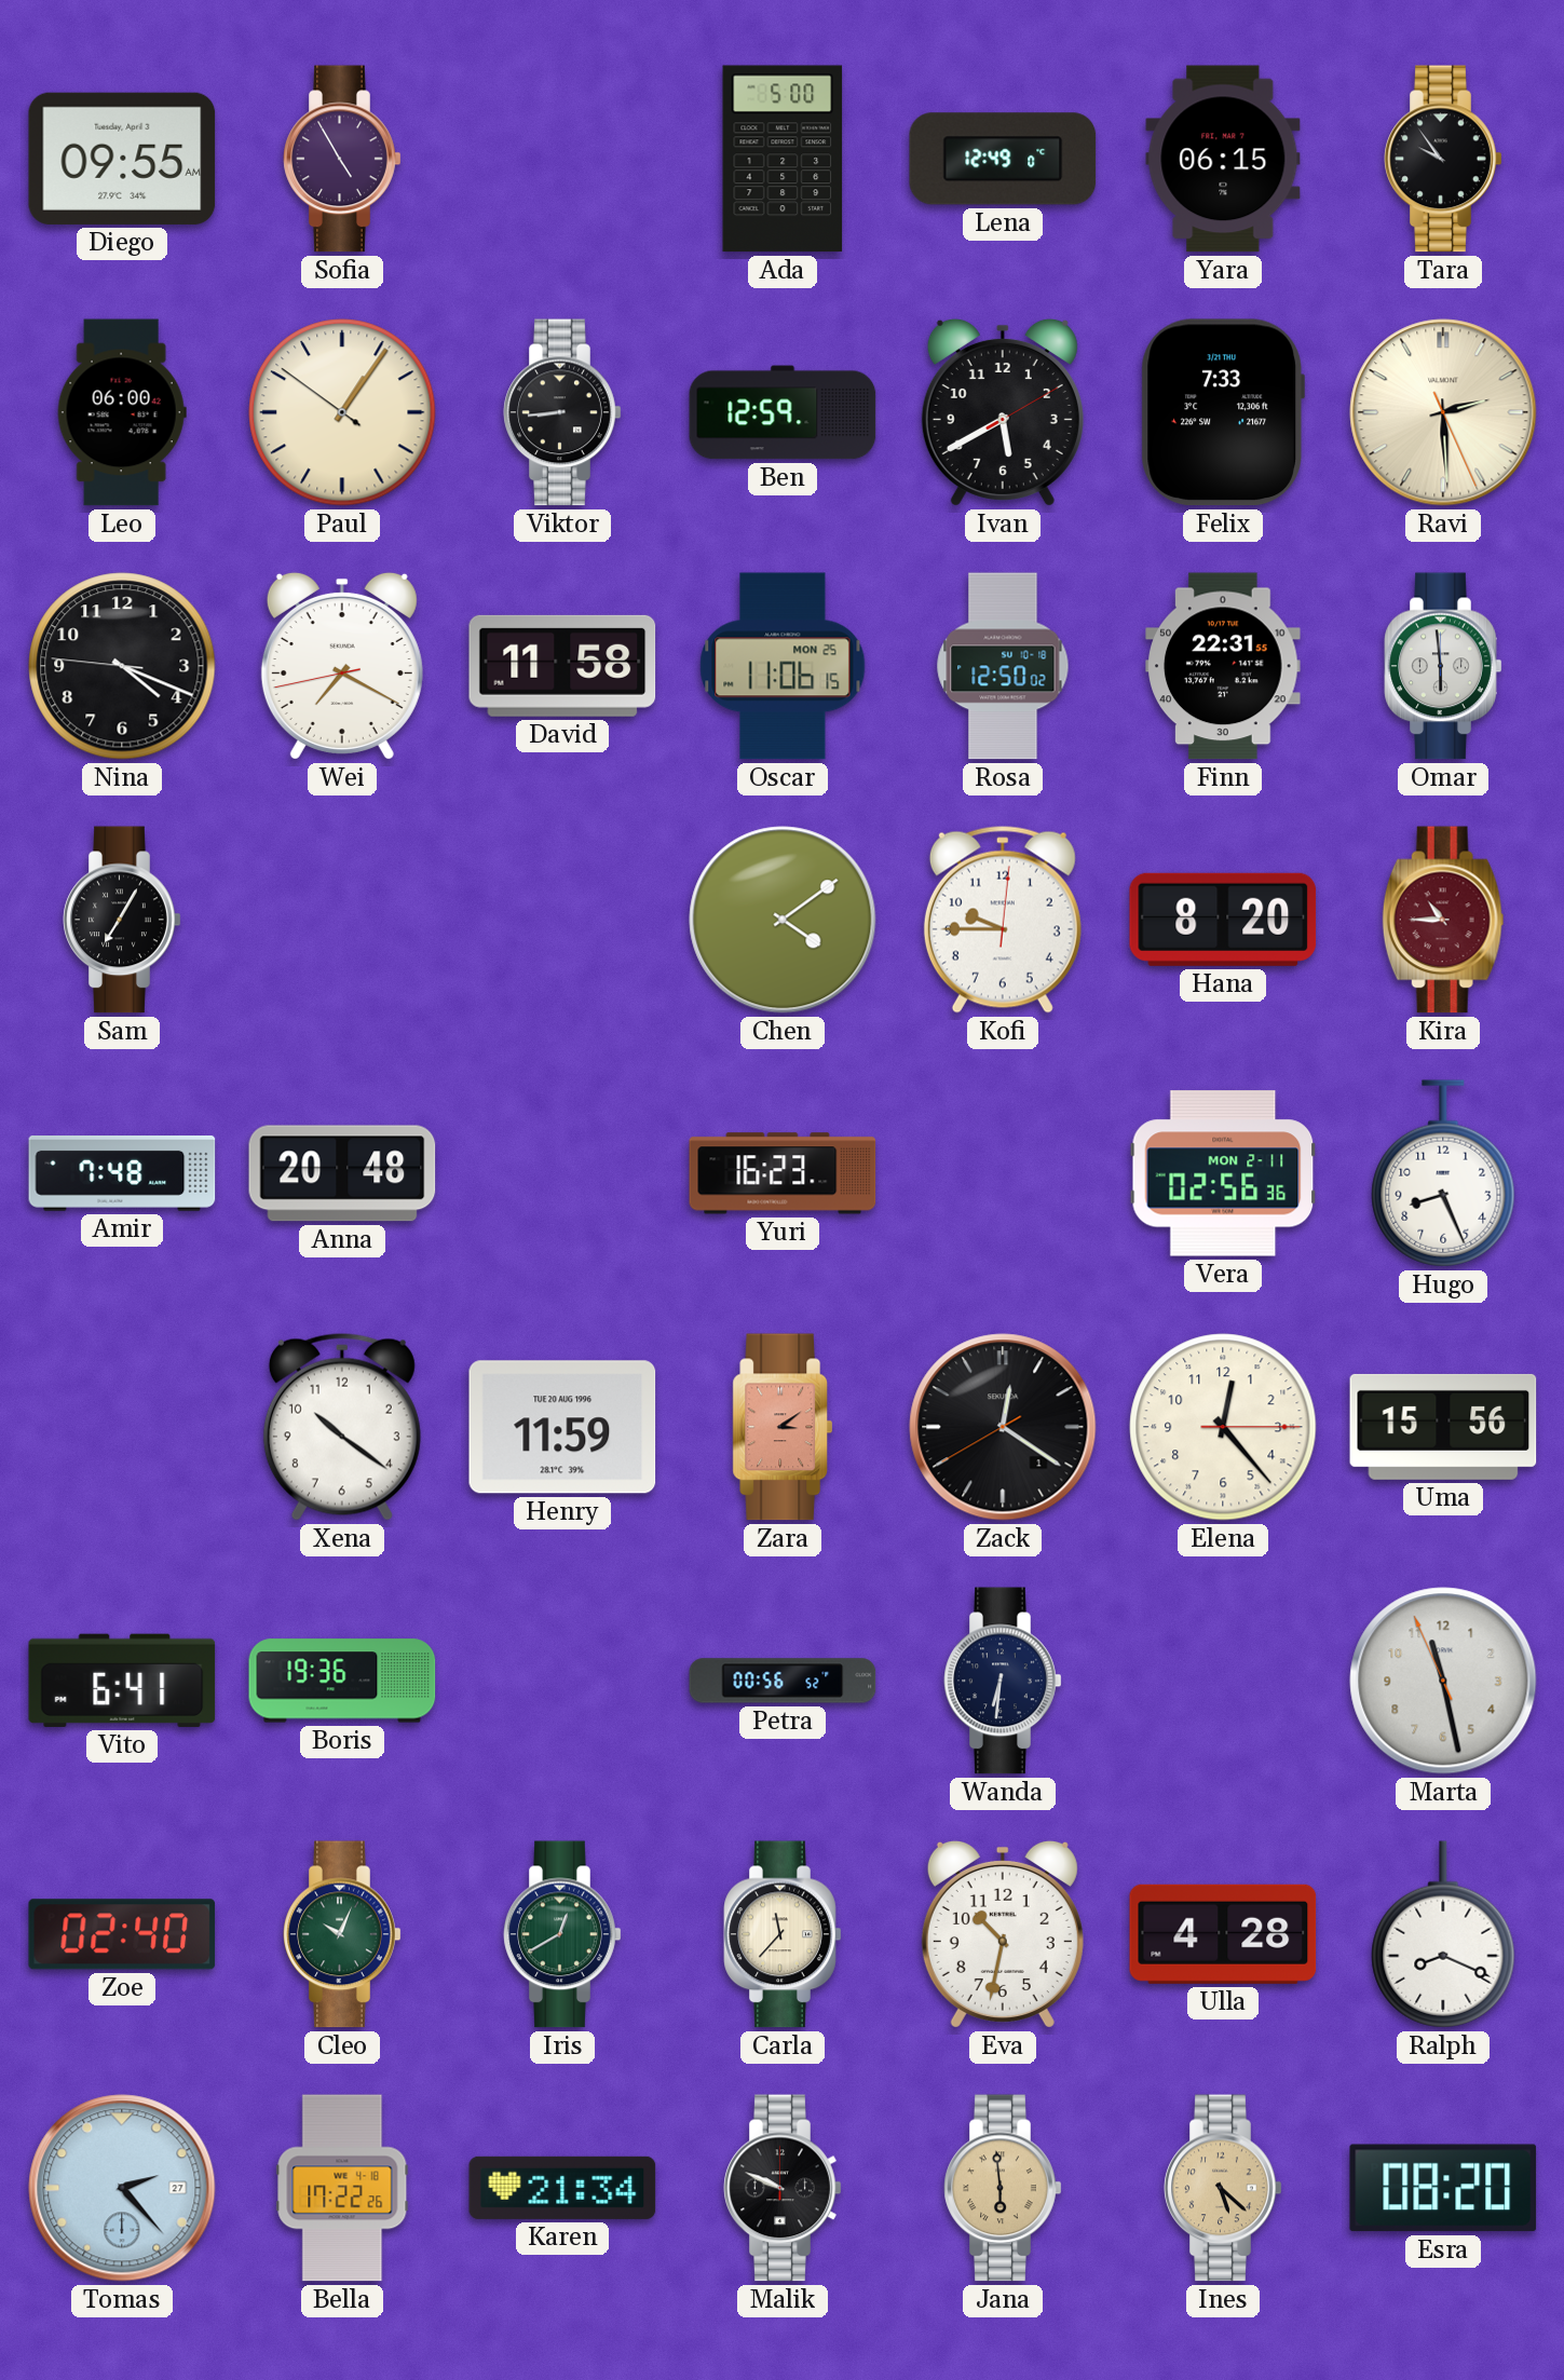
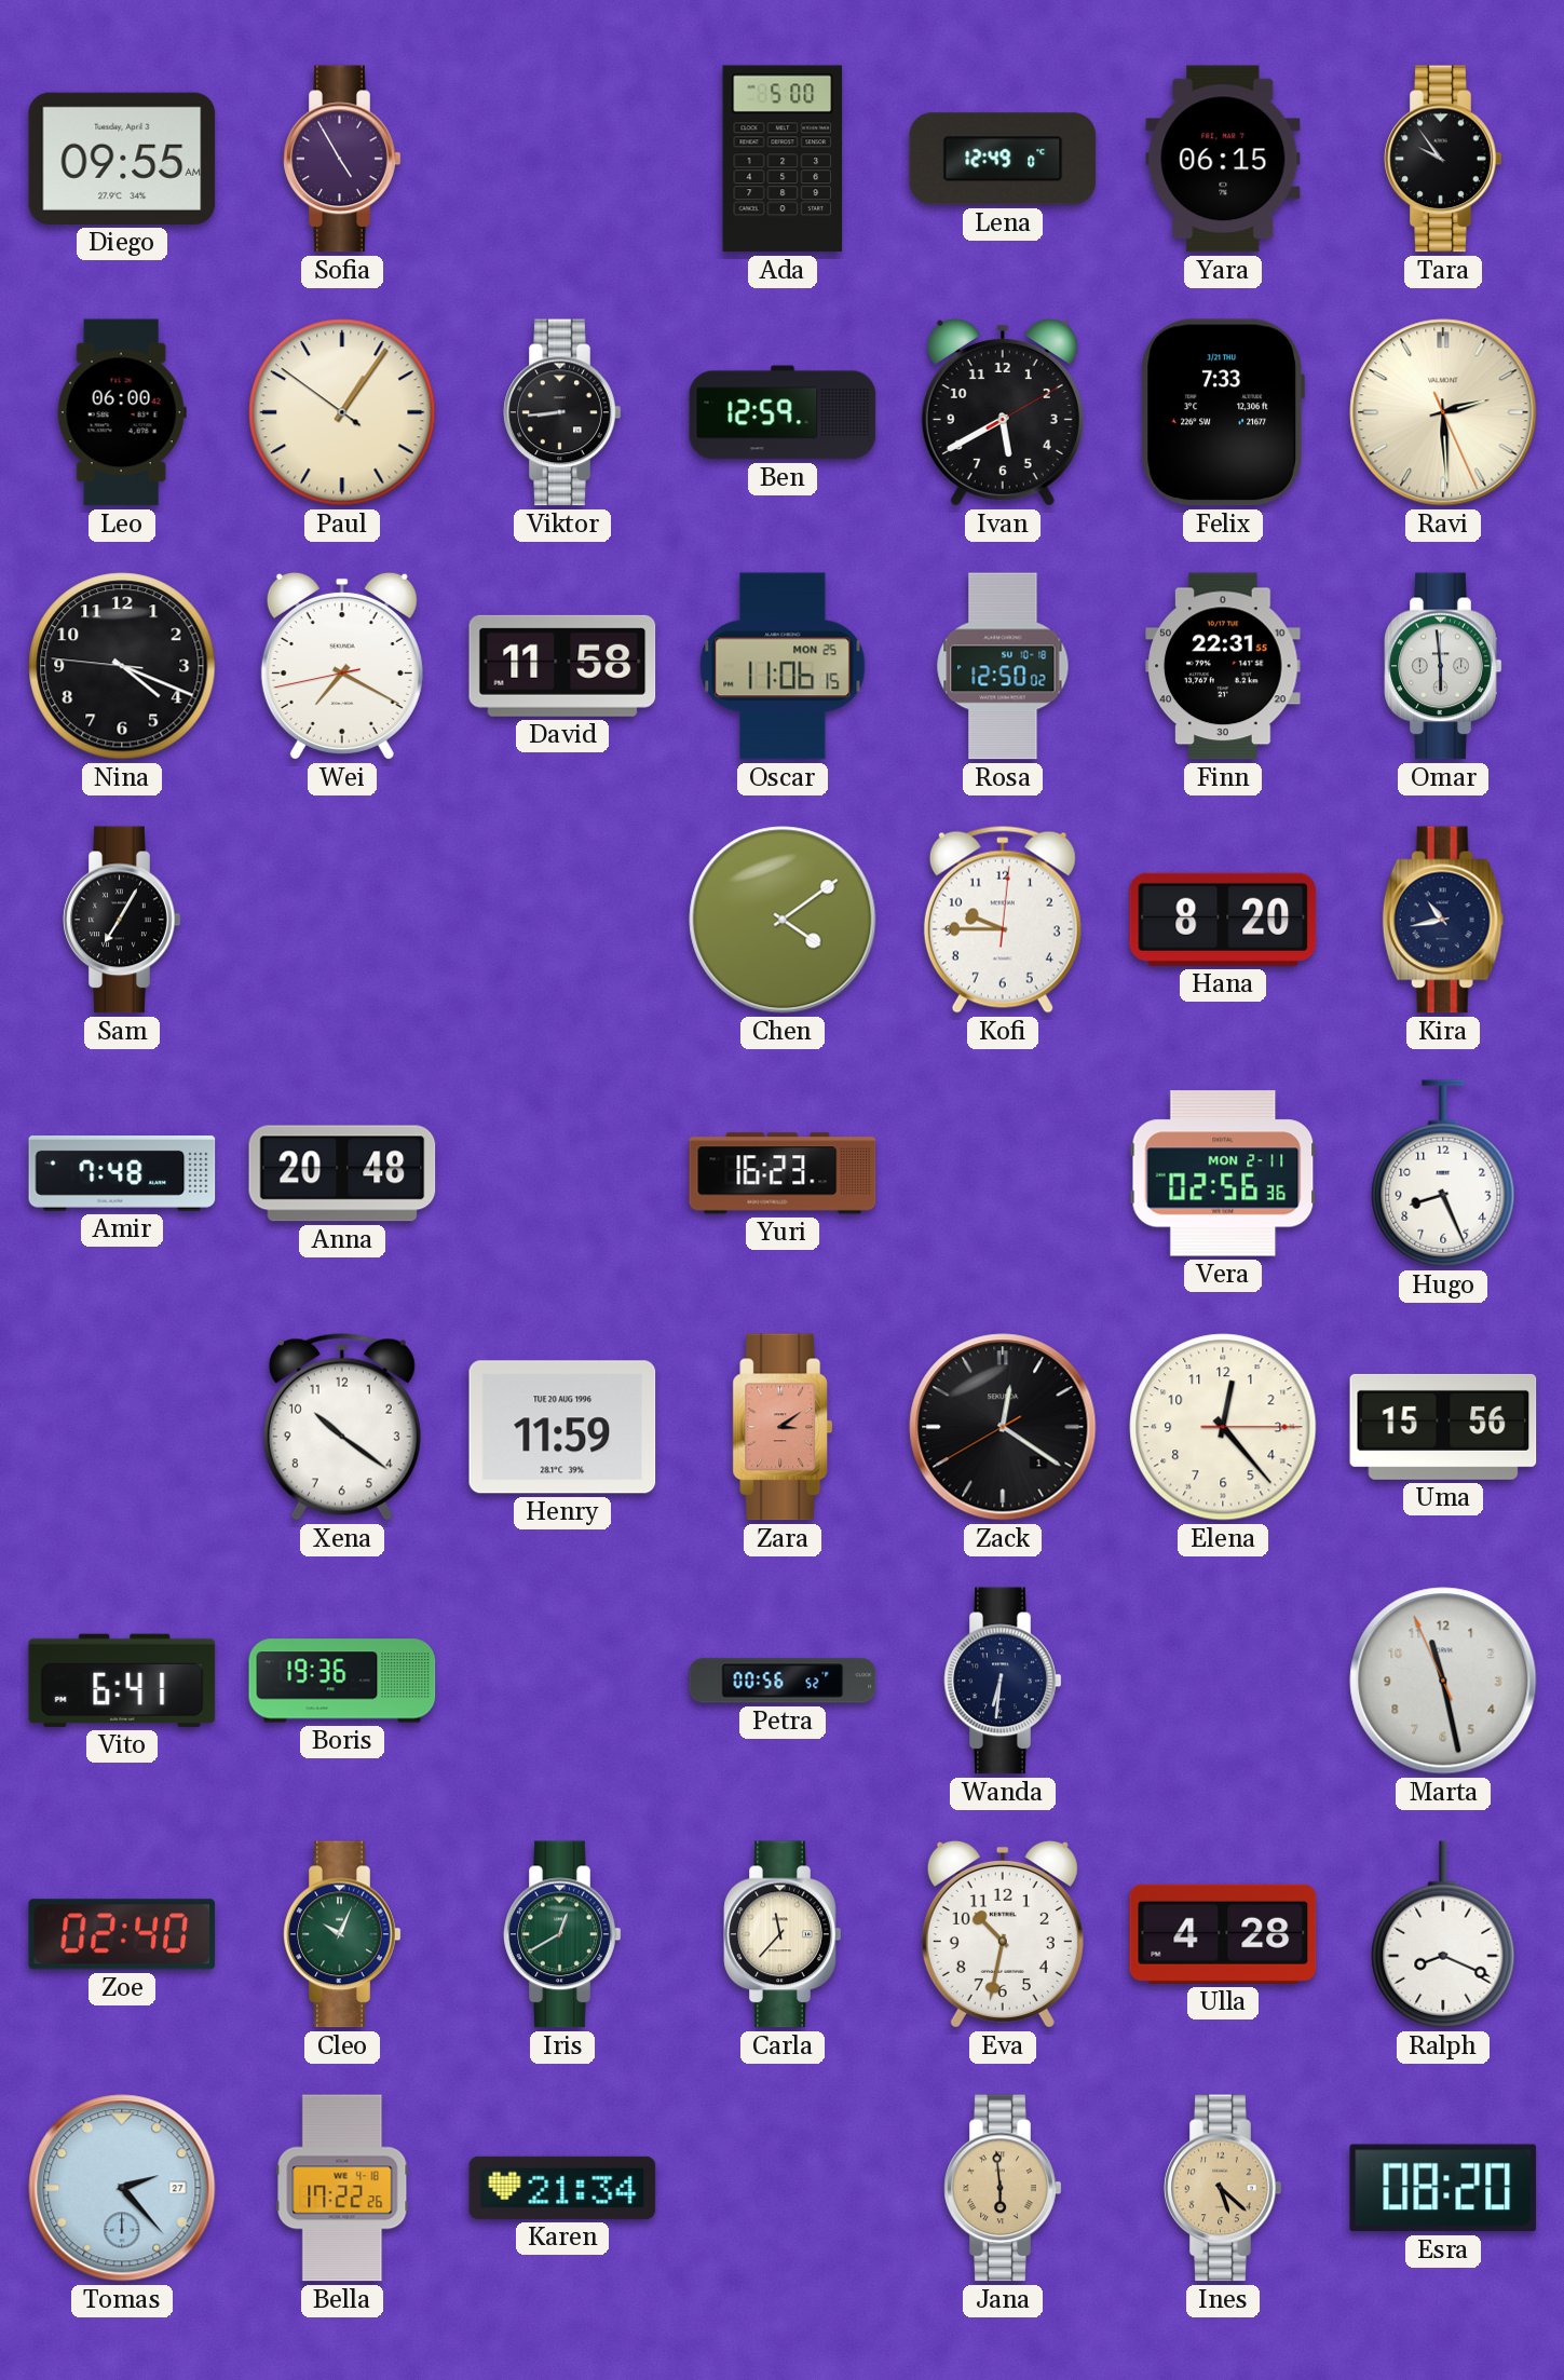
Kira: 10:45 -> 10:43 (1443, 920)
Kira dial: burgundy -> navy (1443, 920)
Malik: 9:49 -> none (783, 2188)
